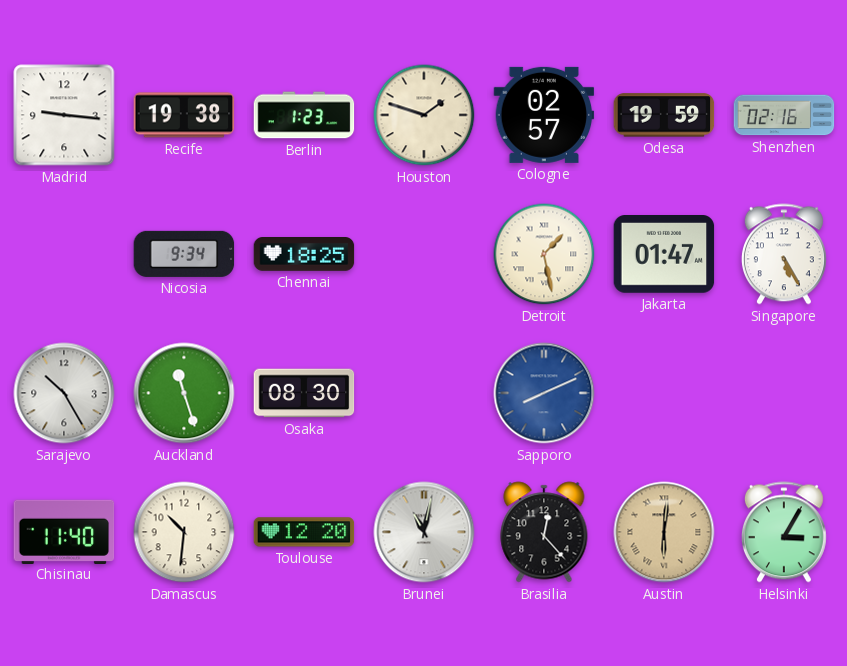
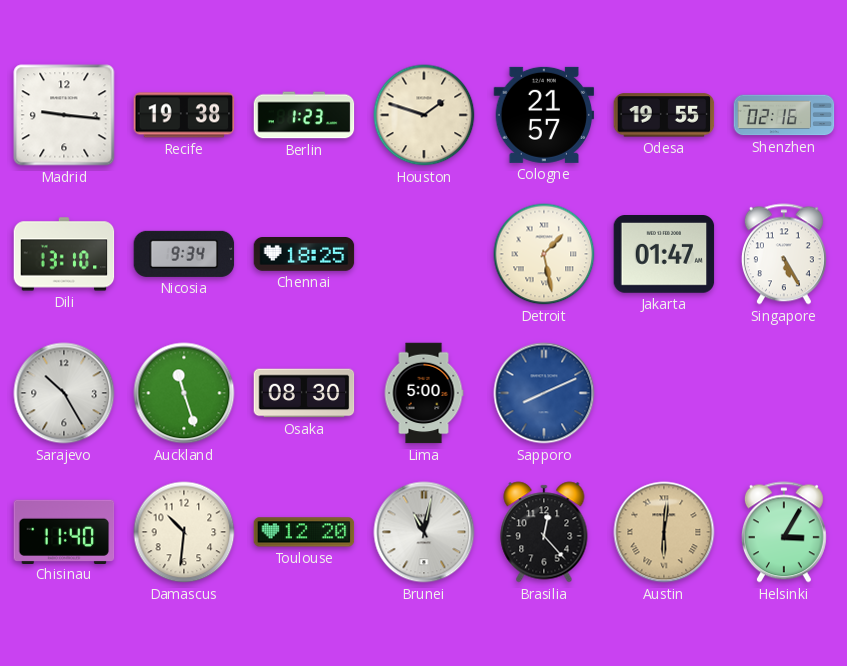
Cologne: 02:57 -> 21:57 (544, 115)
Odesa: 19:59 -> 19:55 (664, 115)
Dili: none -> 13:10 (64, 254)
Lima: none -> 5:00 (424, 393)
